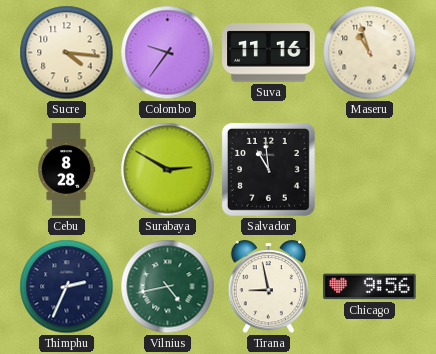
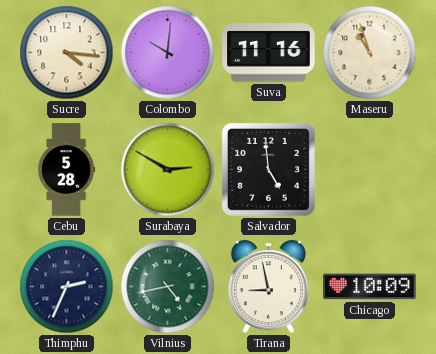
Colombo: 9:36 -> 10:01 (168, 53)
Cebu: 8:28 -> 5:28 (67, 170)
Salvador: 10:59 -> 4:59 (268, 169)
Chicago: 9:56 -> 10:09 (370, 287)
